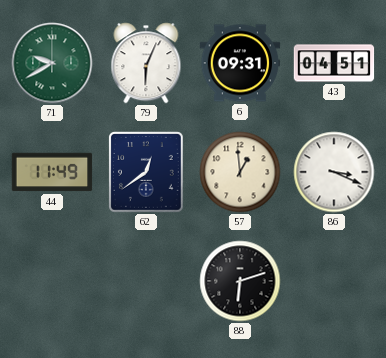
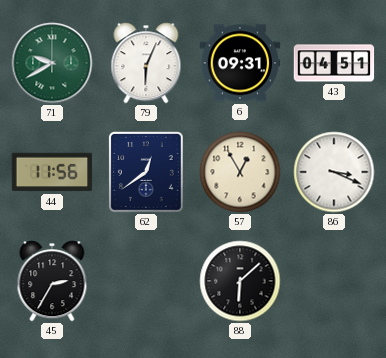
44: 11:49 -> 11:56 (52, 172)
57: 12:59 -> 12:55 (240, 172)
45: none -> 2:35 (52, 281)
88: 6:12 -> 6:08 (240, 281)
